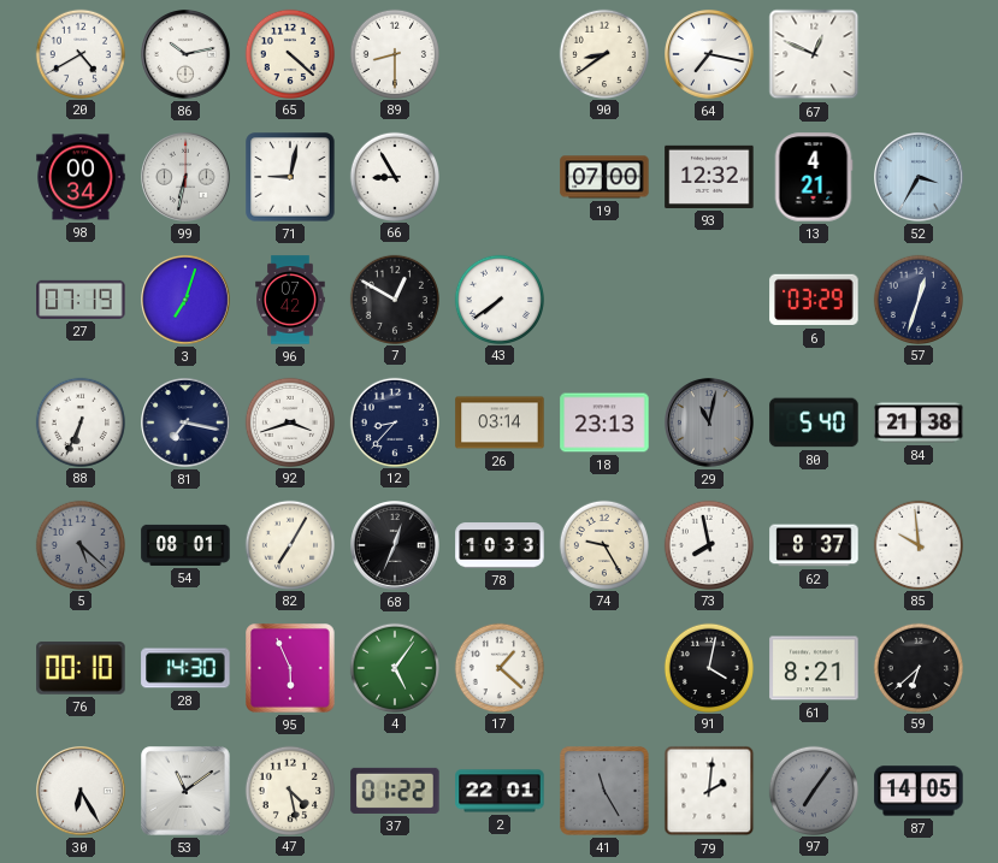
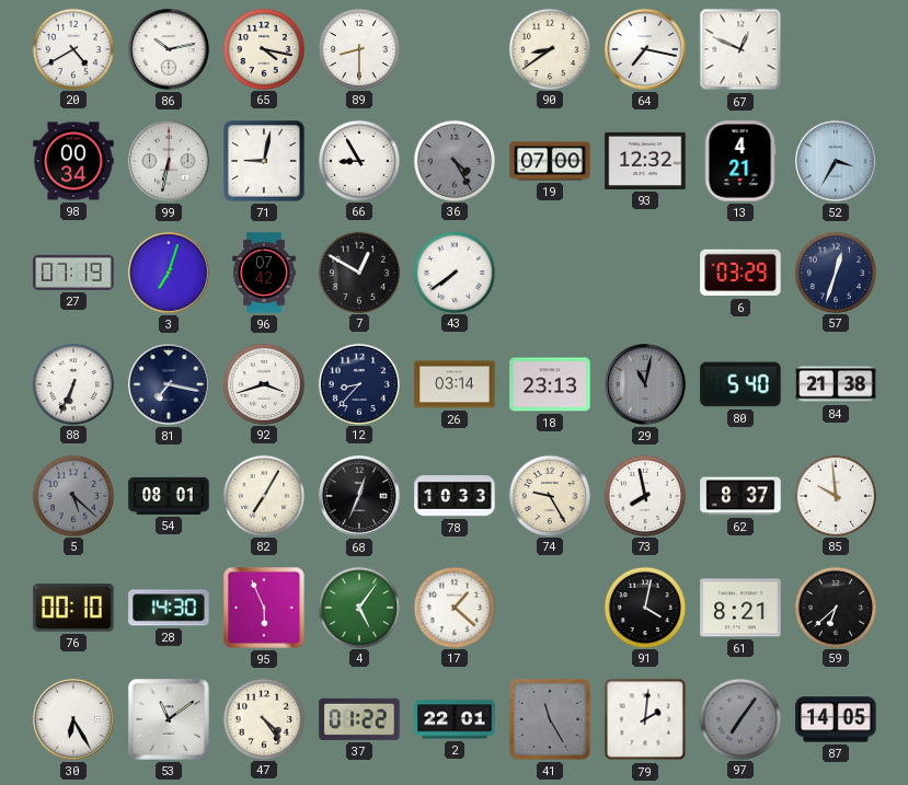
65: 4:22 -> 4:17 (263, 48)
36: none -> 4:25 (453, 160)
47: 4:28 -> 4:24 (263, 718)
